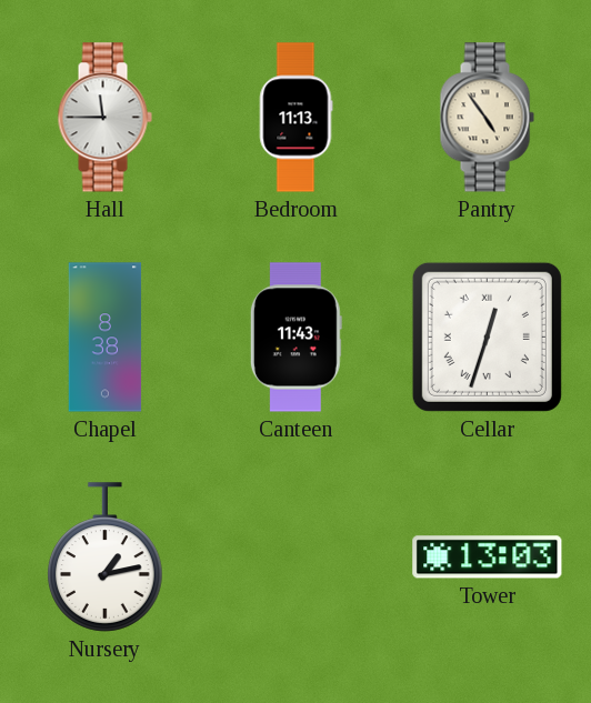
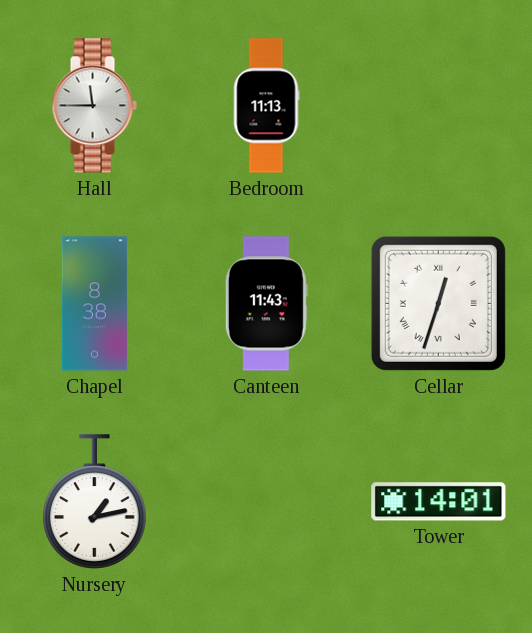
Pantry: 4:54 -> none (487, 118)
Tower: 13:03 -> 14:01 (439, 502)
